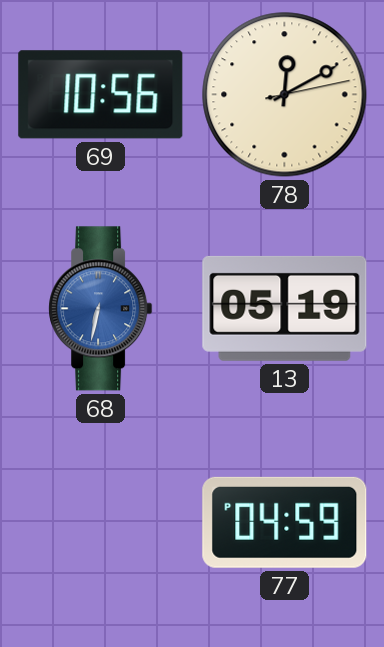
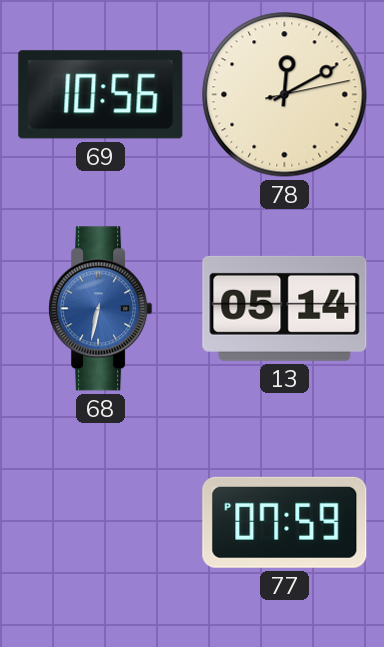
13: 05:19 -> 05:14 (285, 308)
77: 04:59 -> 07:59 (285, 522)
